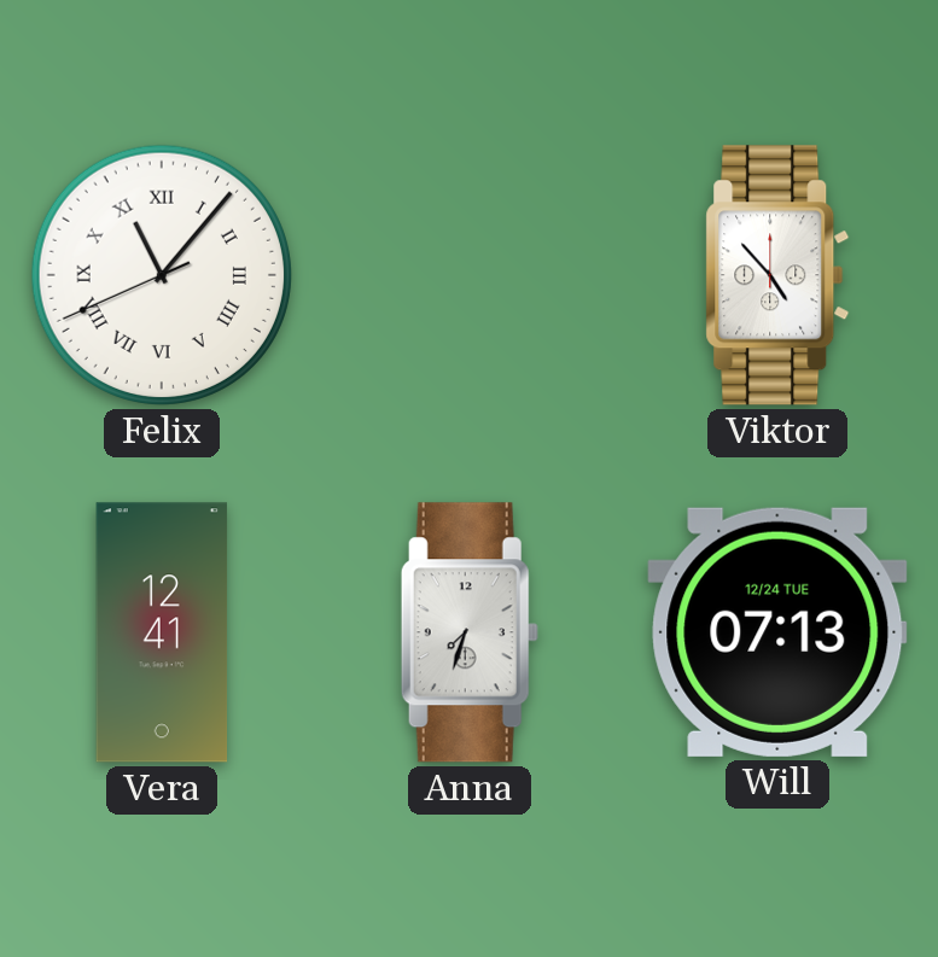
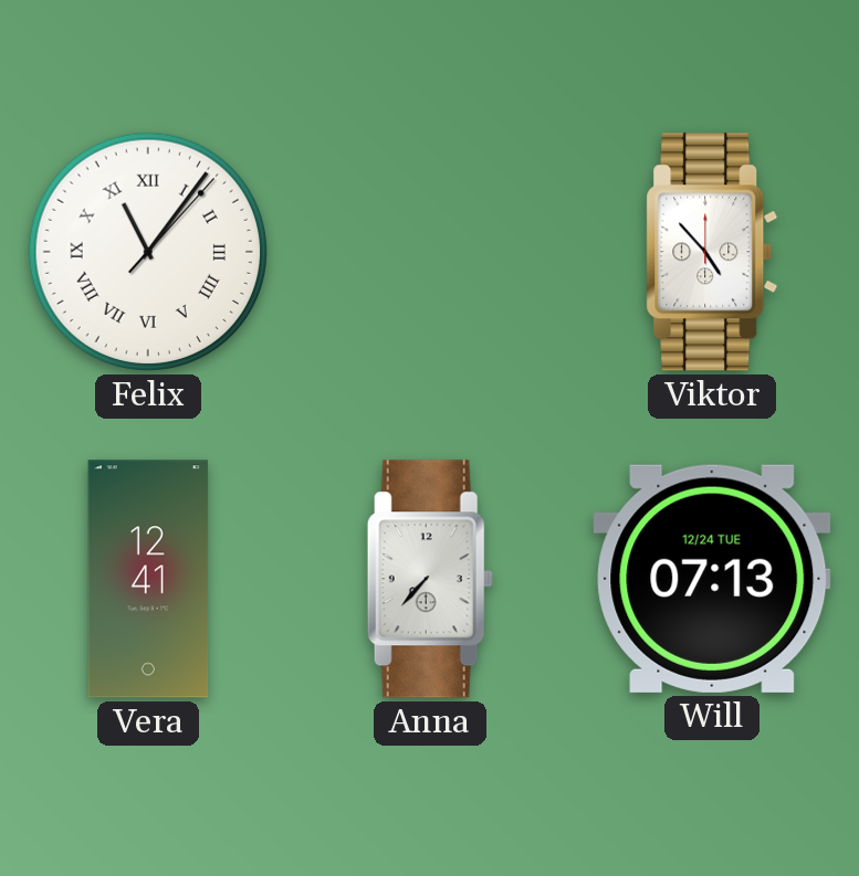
Felix: 11:06:41 -> 11:06:07 (148, 252)
Anna: 7:33 -> 7:37 (430, 579)
